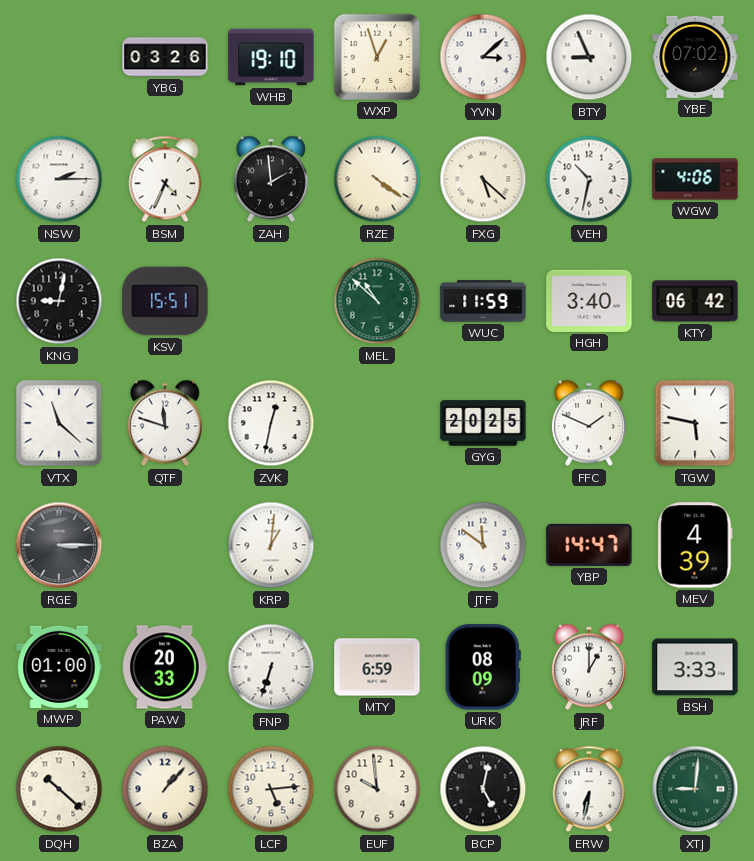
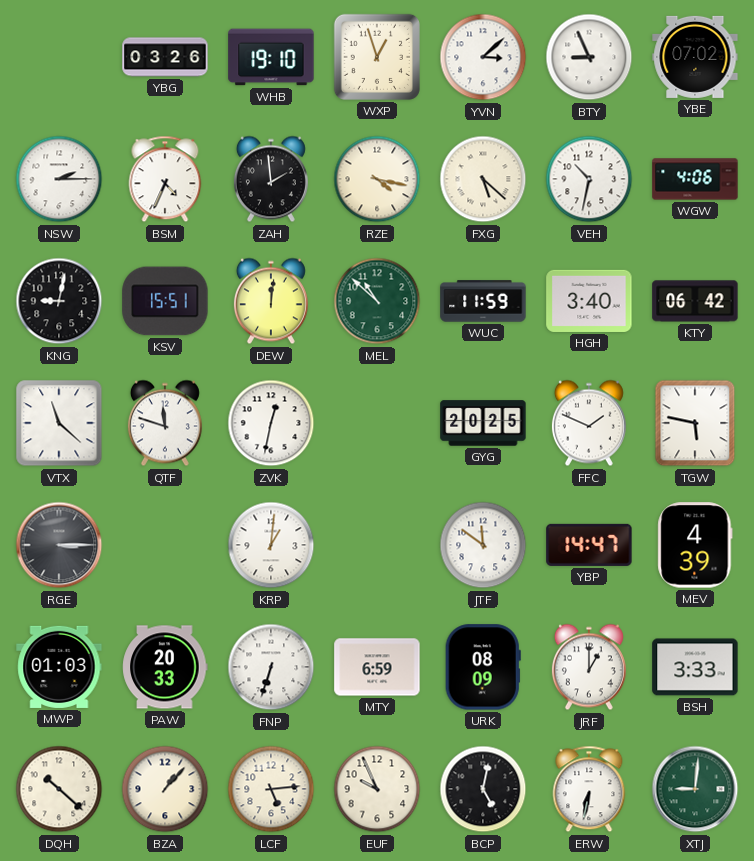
RZE: 4:21 -> 4:17 (377, 179)
DEW: none -> 12:01 (271, 301)
MWP: 01:00 -> 01:03 (59, 667)
EUF: 9:59 -> 9:56 (377, 789)
